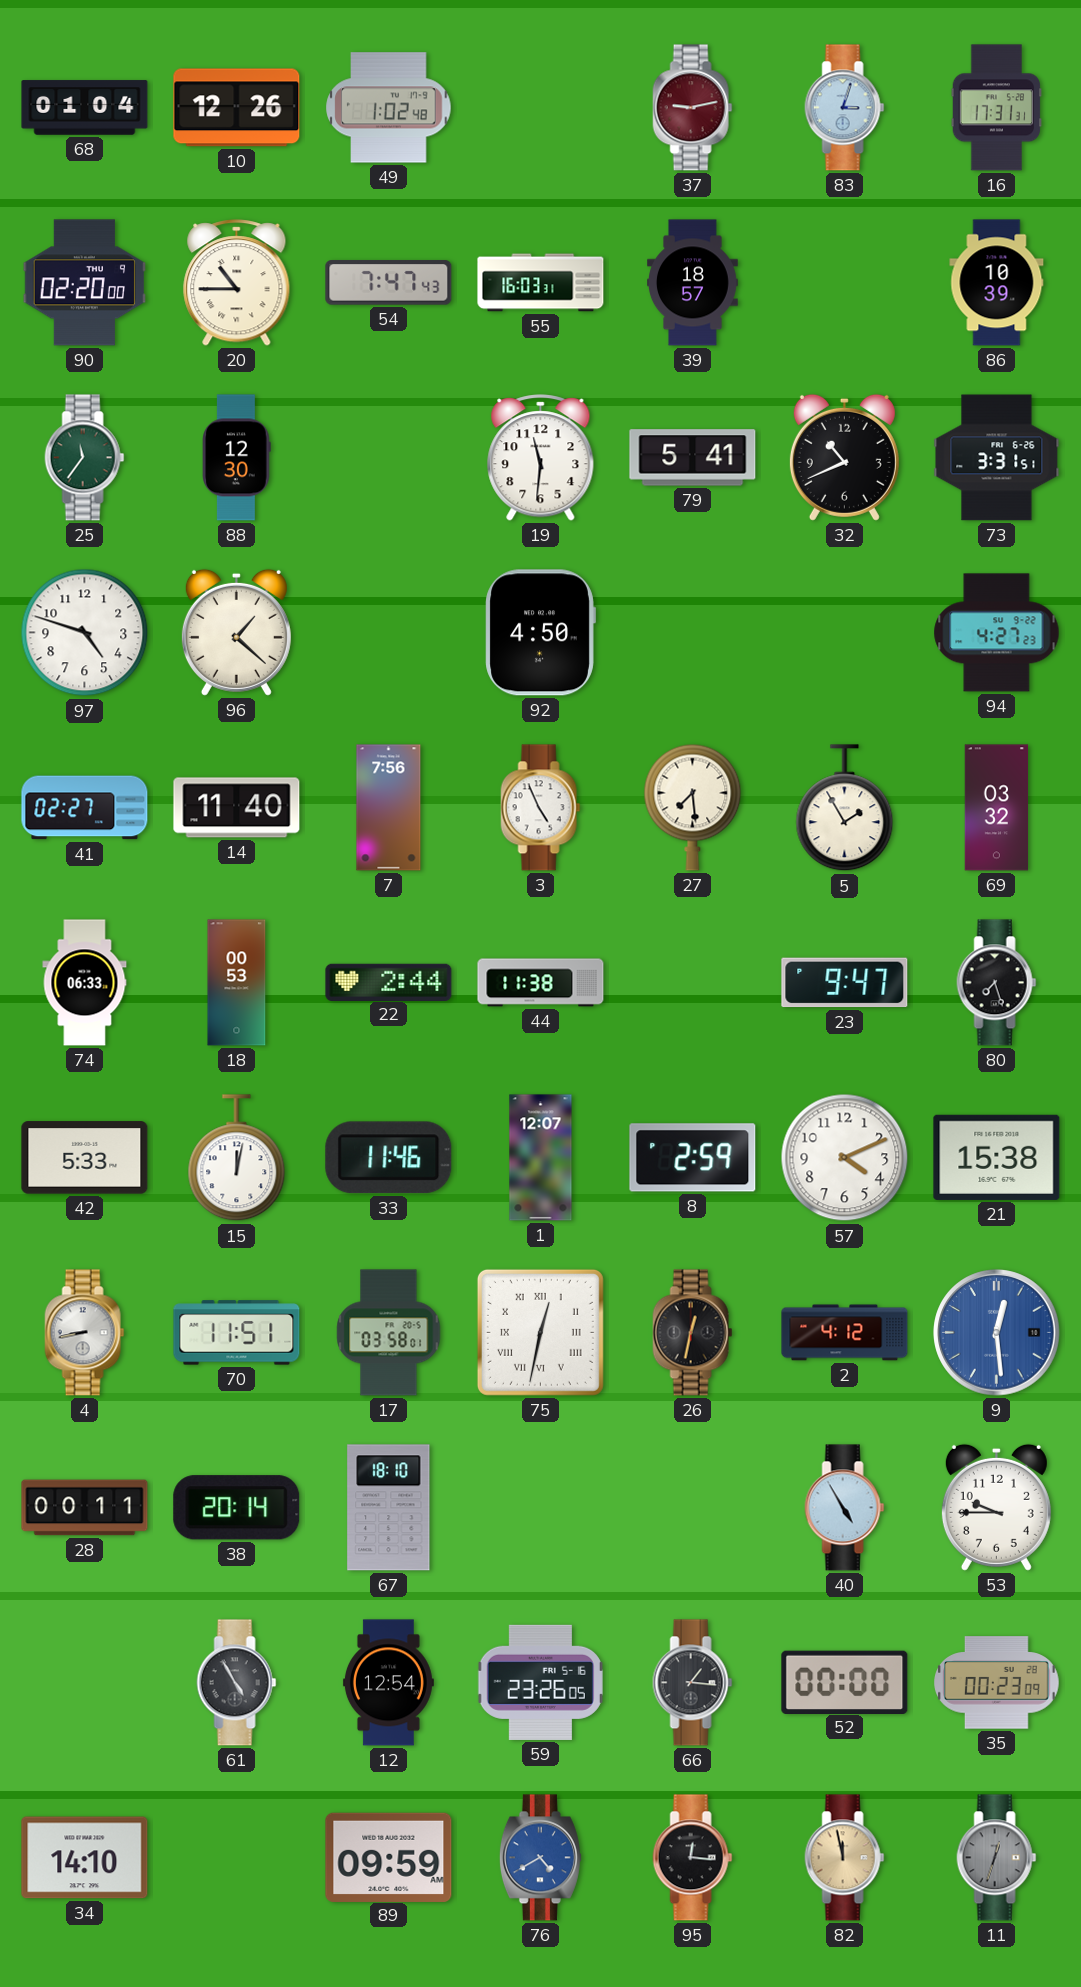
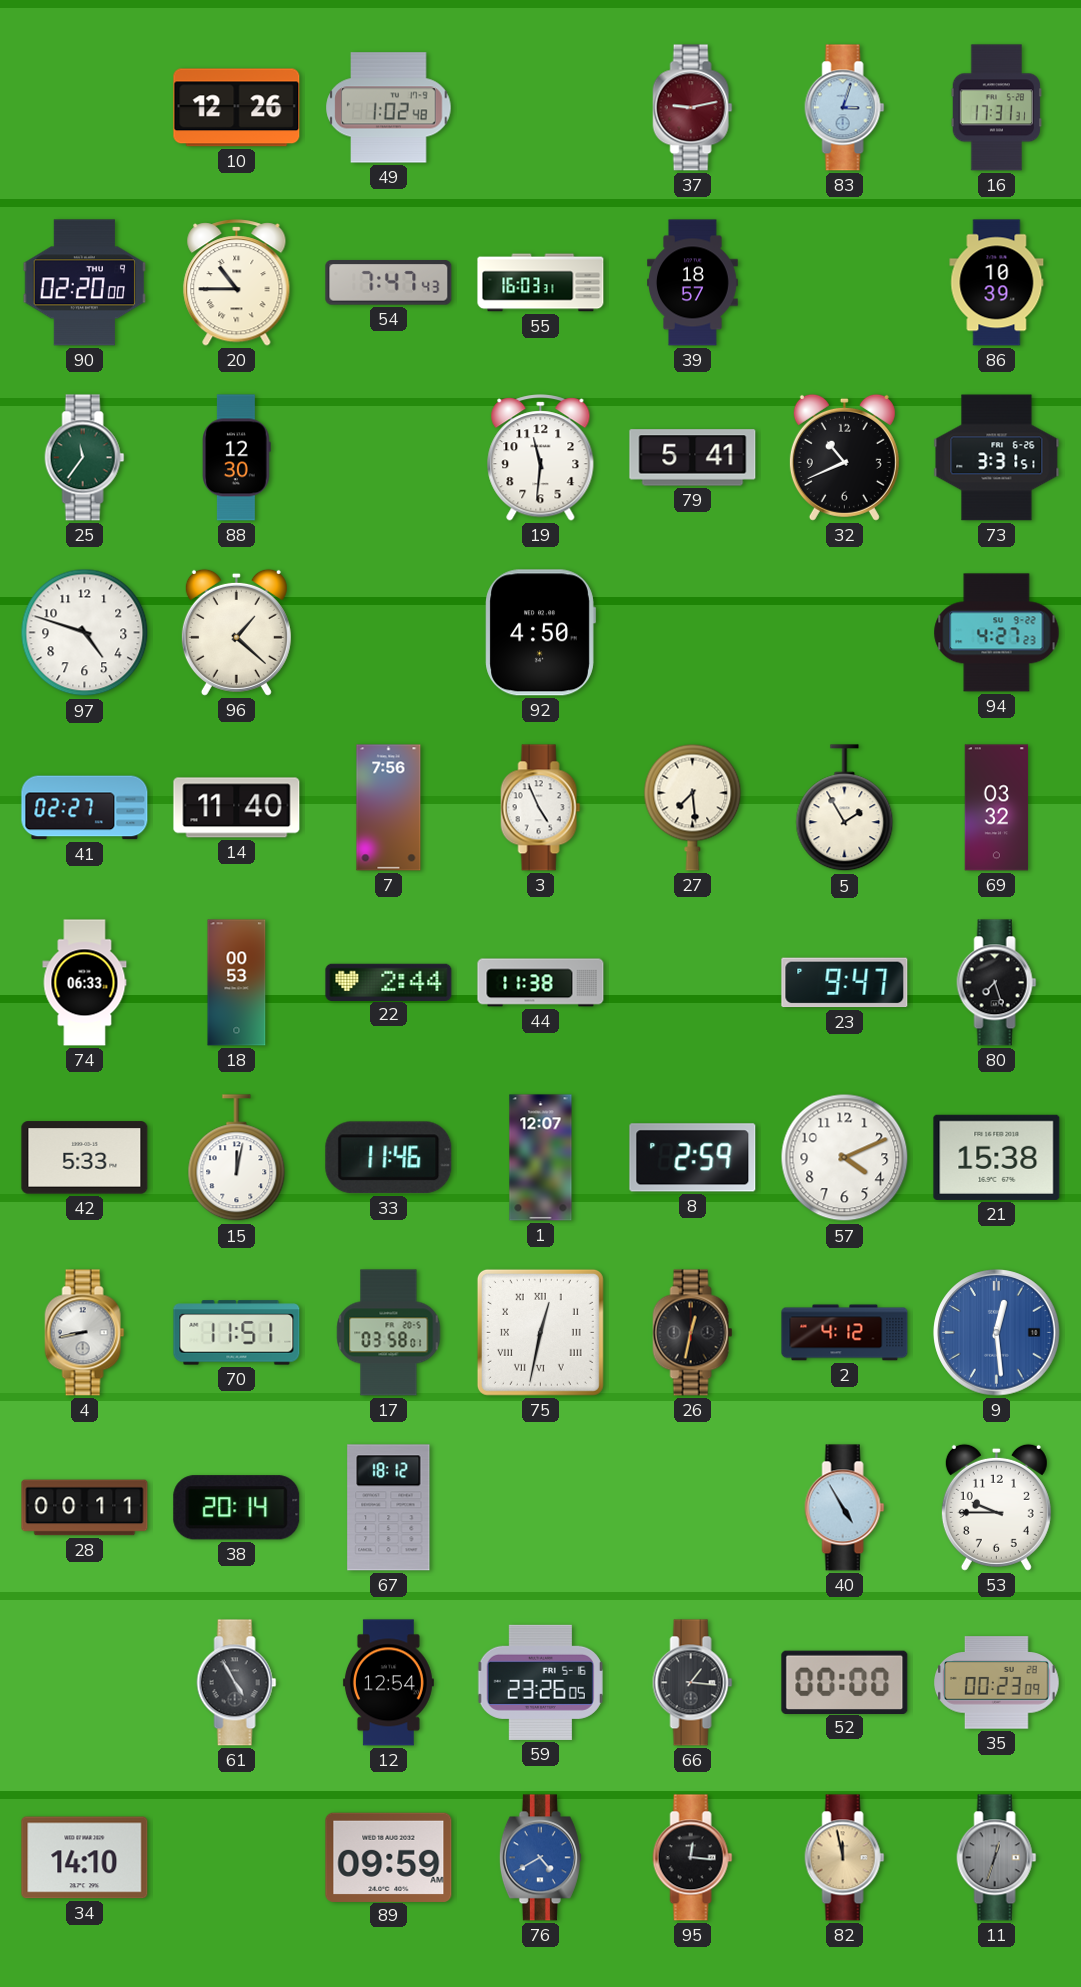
68: 01:04 -> none (85, 108)
67: 18:10 -> 18:12 (389, 1508)
